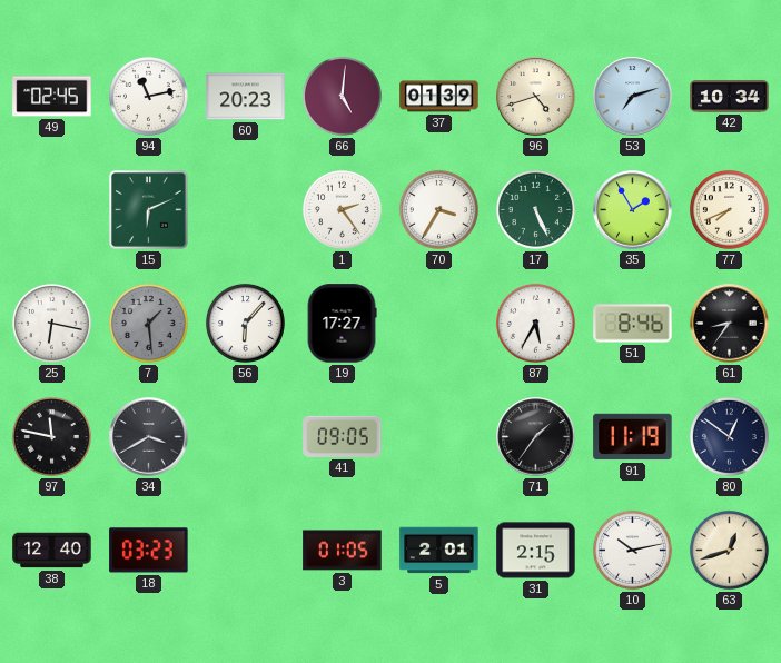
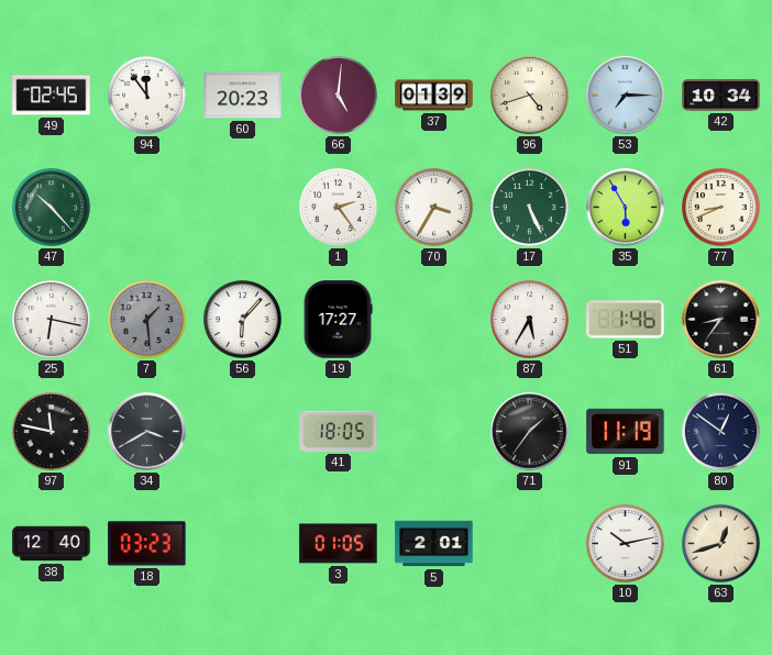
94: 11:13 -> 11:54 (146, 95)
53: 7:12 -> 7:15 (626, 96)
47: none -> 10:23 (51, 207)
15: 6:11 -> none (149, 210)
35: 1:55 -> 5:55 (626, 208)
77: 7:41 -> 8:41 (720, 207)
51: 8:46 -> 1:46 (626, 320)
41: 09:05 -> 18:05 (339, 431)
31: 2:15 -> none (536, 551)
